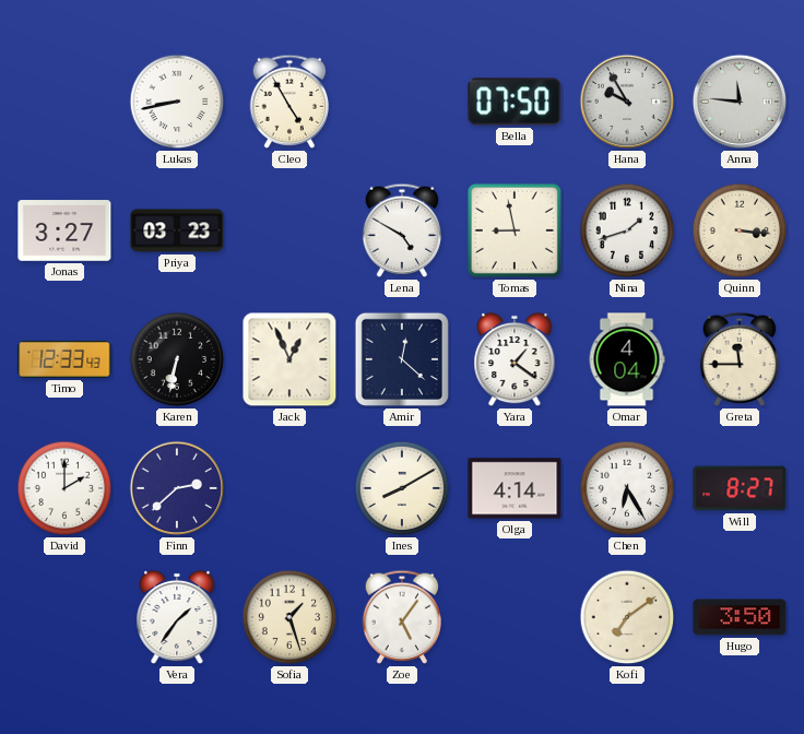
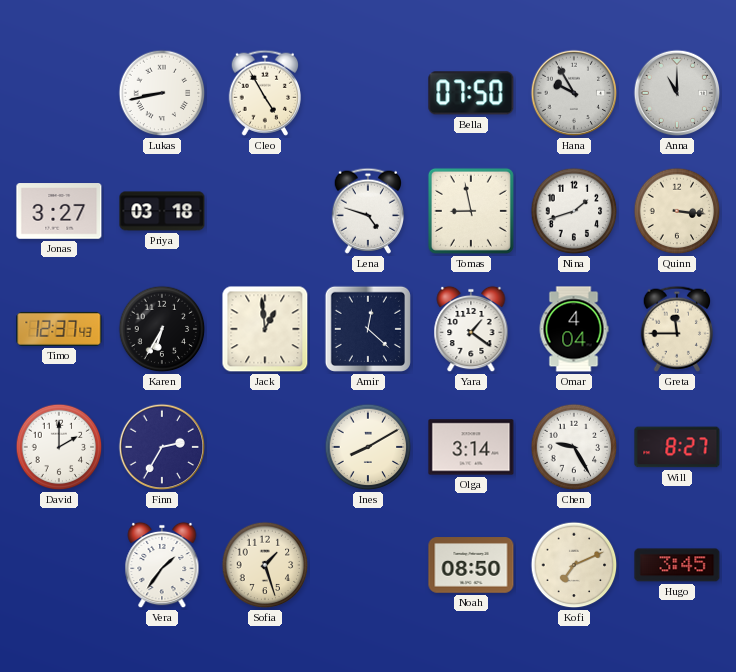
Anna: 11:46 -> 11:00 (677, 93)
Priya: 03:23 -> 03:18 (162, 211)
Lena: 4:50 -> 4:48 (367, 211)
Timo: 12:33 -> 12:37 (59, 329)
Karen: 6:32 -> 6:35 (162, 329)
Jack: 12:56 -> 12:59 (265, 329)
Finn: 2:38 -> 2:35 (162, 447)
Olga: 4:14 -> 3:14 (471, 447)
Chen: 6:25 -> 9:25 (574, 447)
Zoe: 5:06 -> none (401, 617)
Noah: none -> 08:50 (471, 565)
Kofi: 7:09 -> 7:11 (574, 565)
Hugo: 3:50 -> 3:45 (677, 565)
